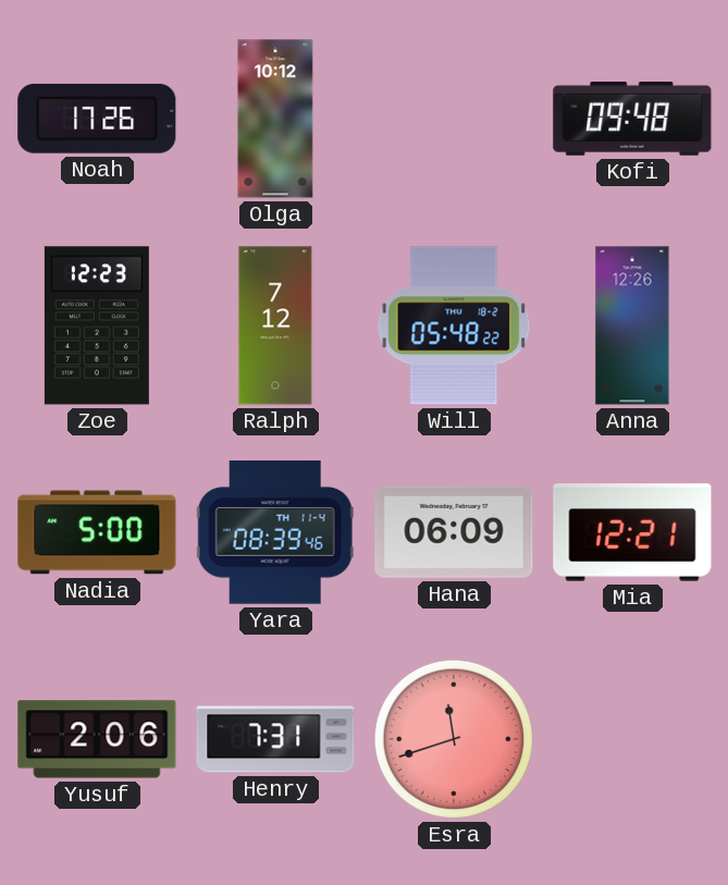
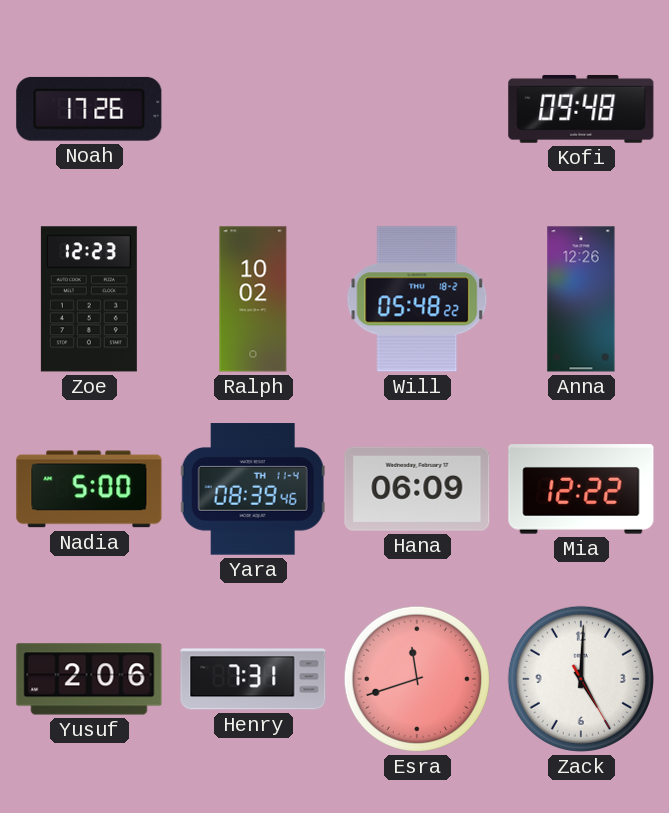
Olga: 10:12 -> none (275, 119)
Ralph: 7:12 -> 10:02 (253, 299)
Mia: 12:21 -> 12:22 (581, 489)
Zack: none -> 5:00 (581, 679)
